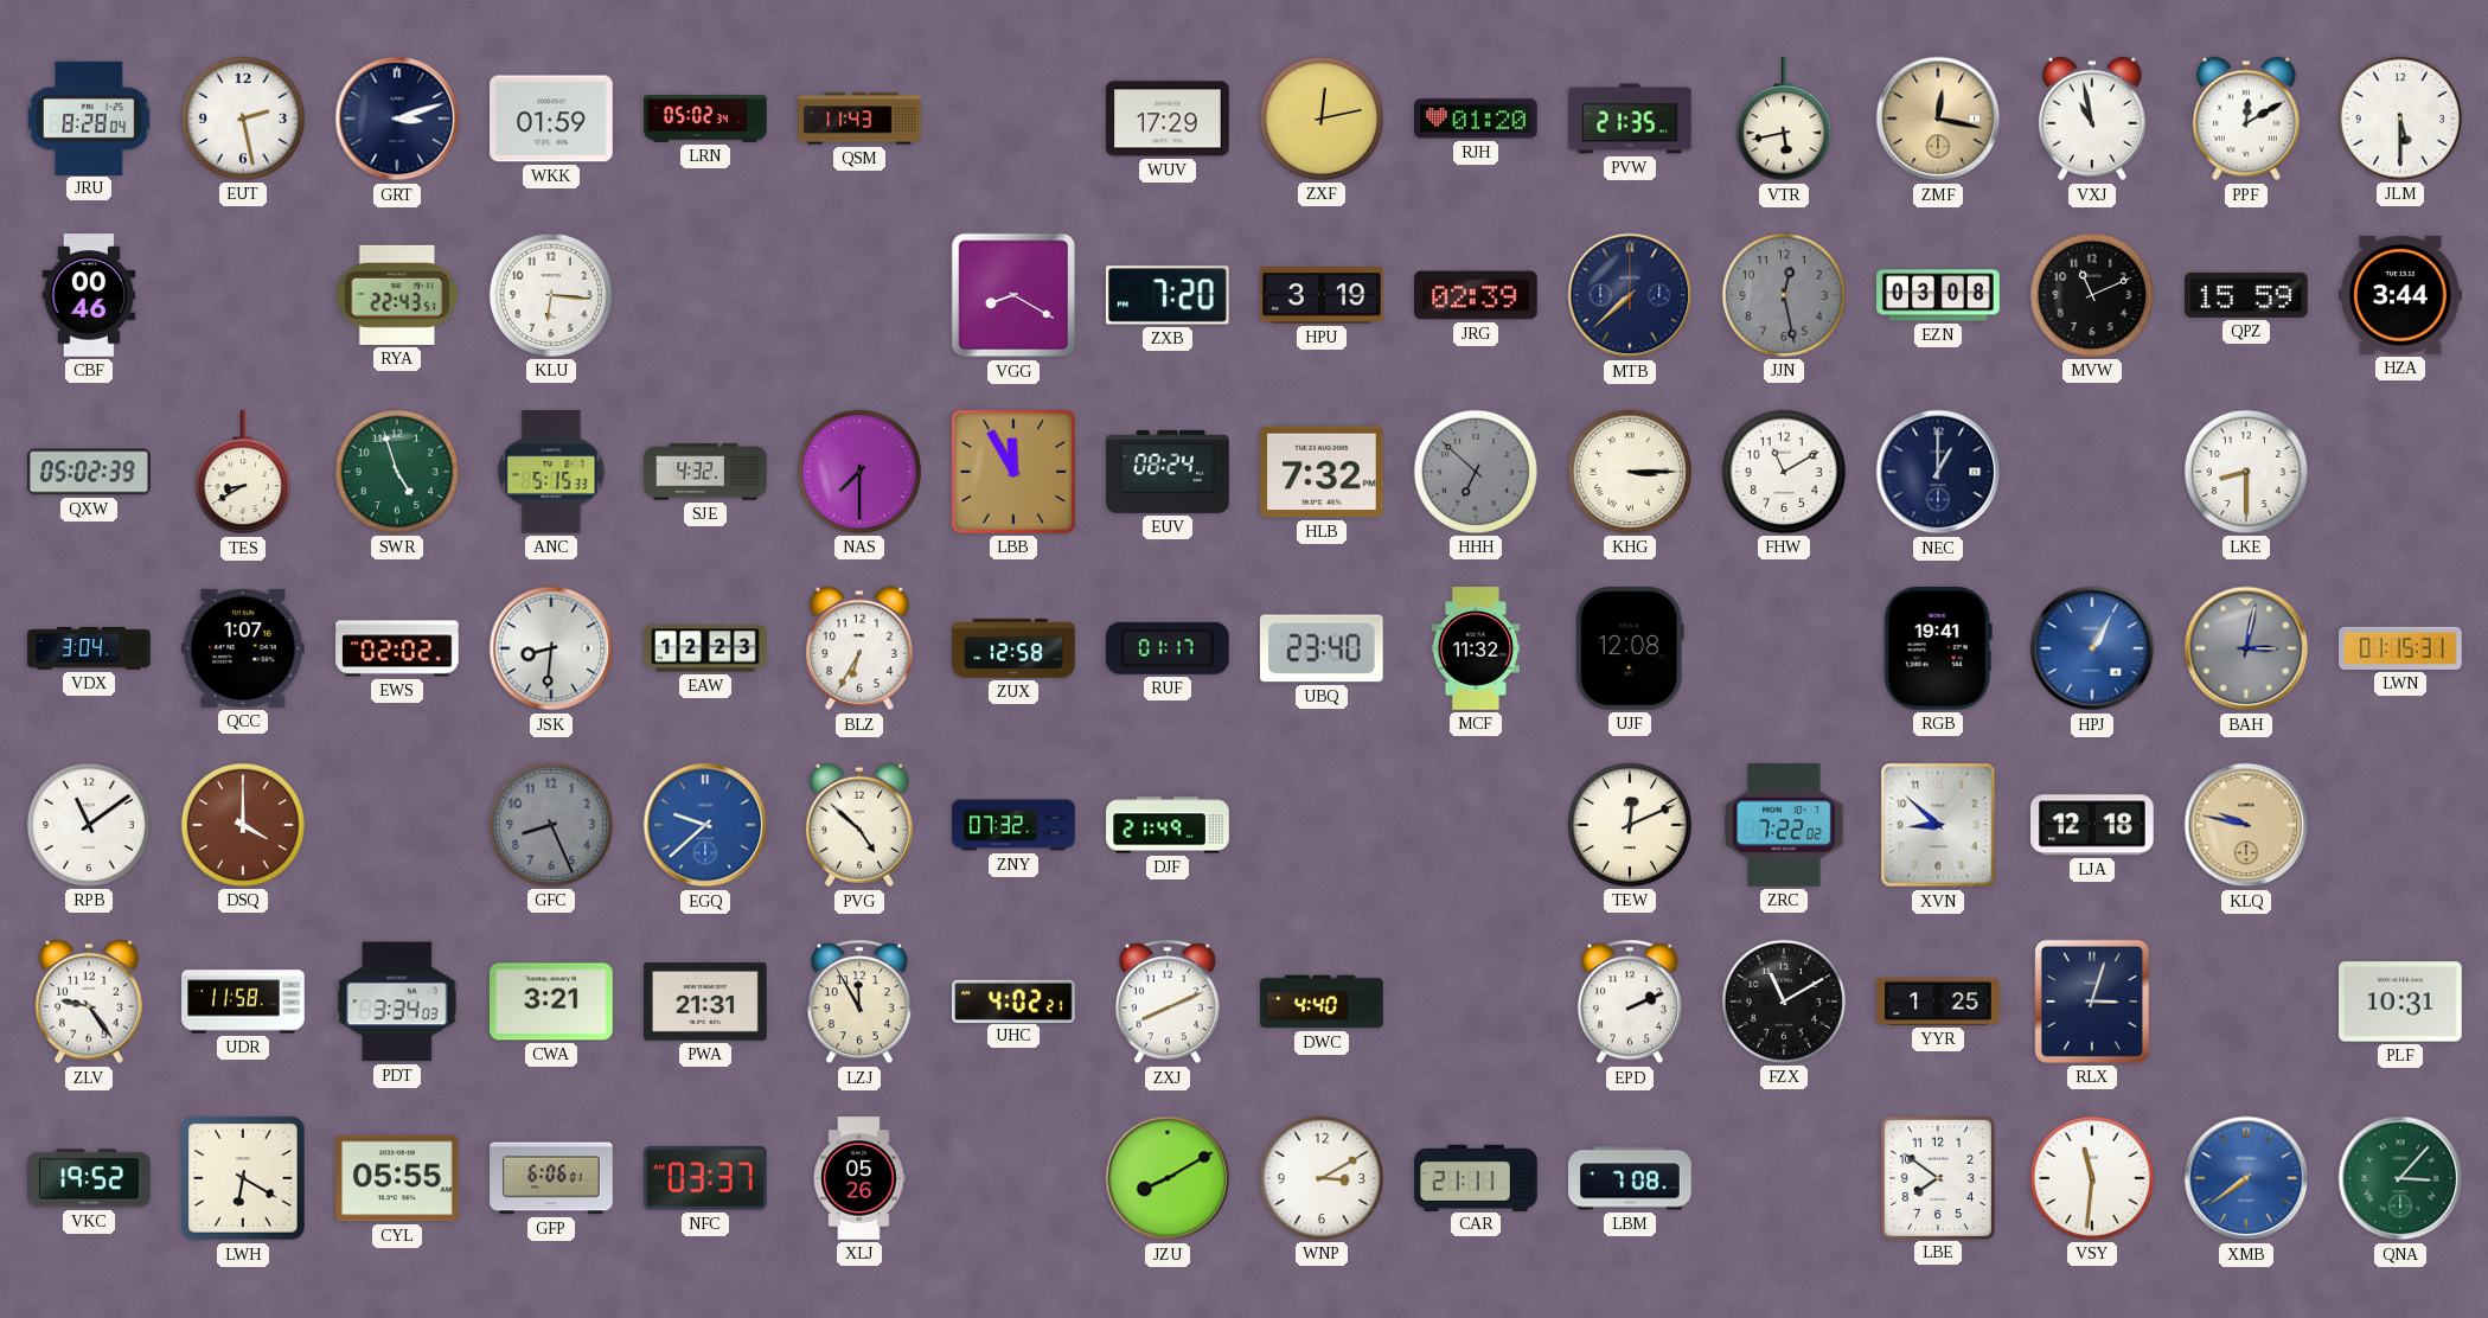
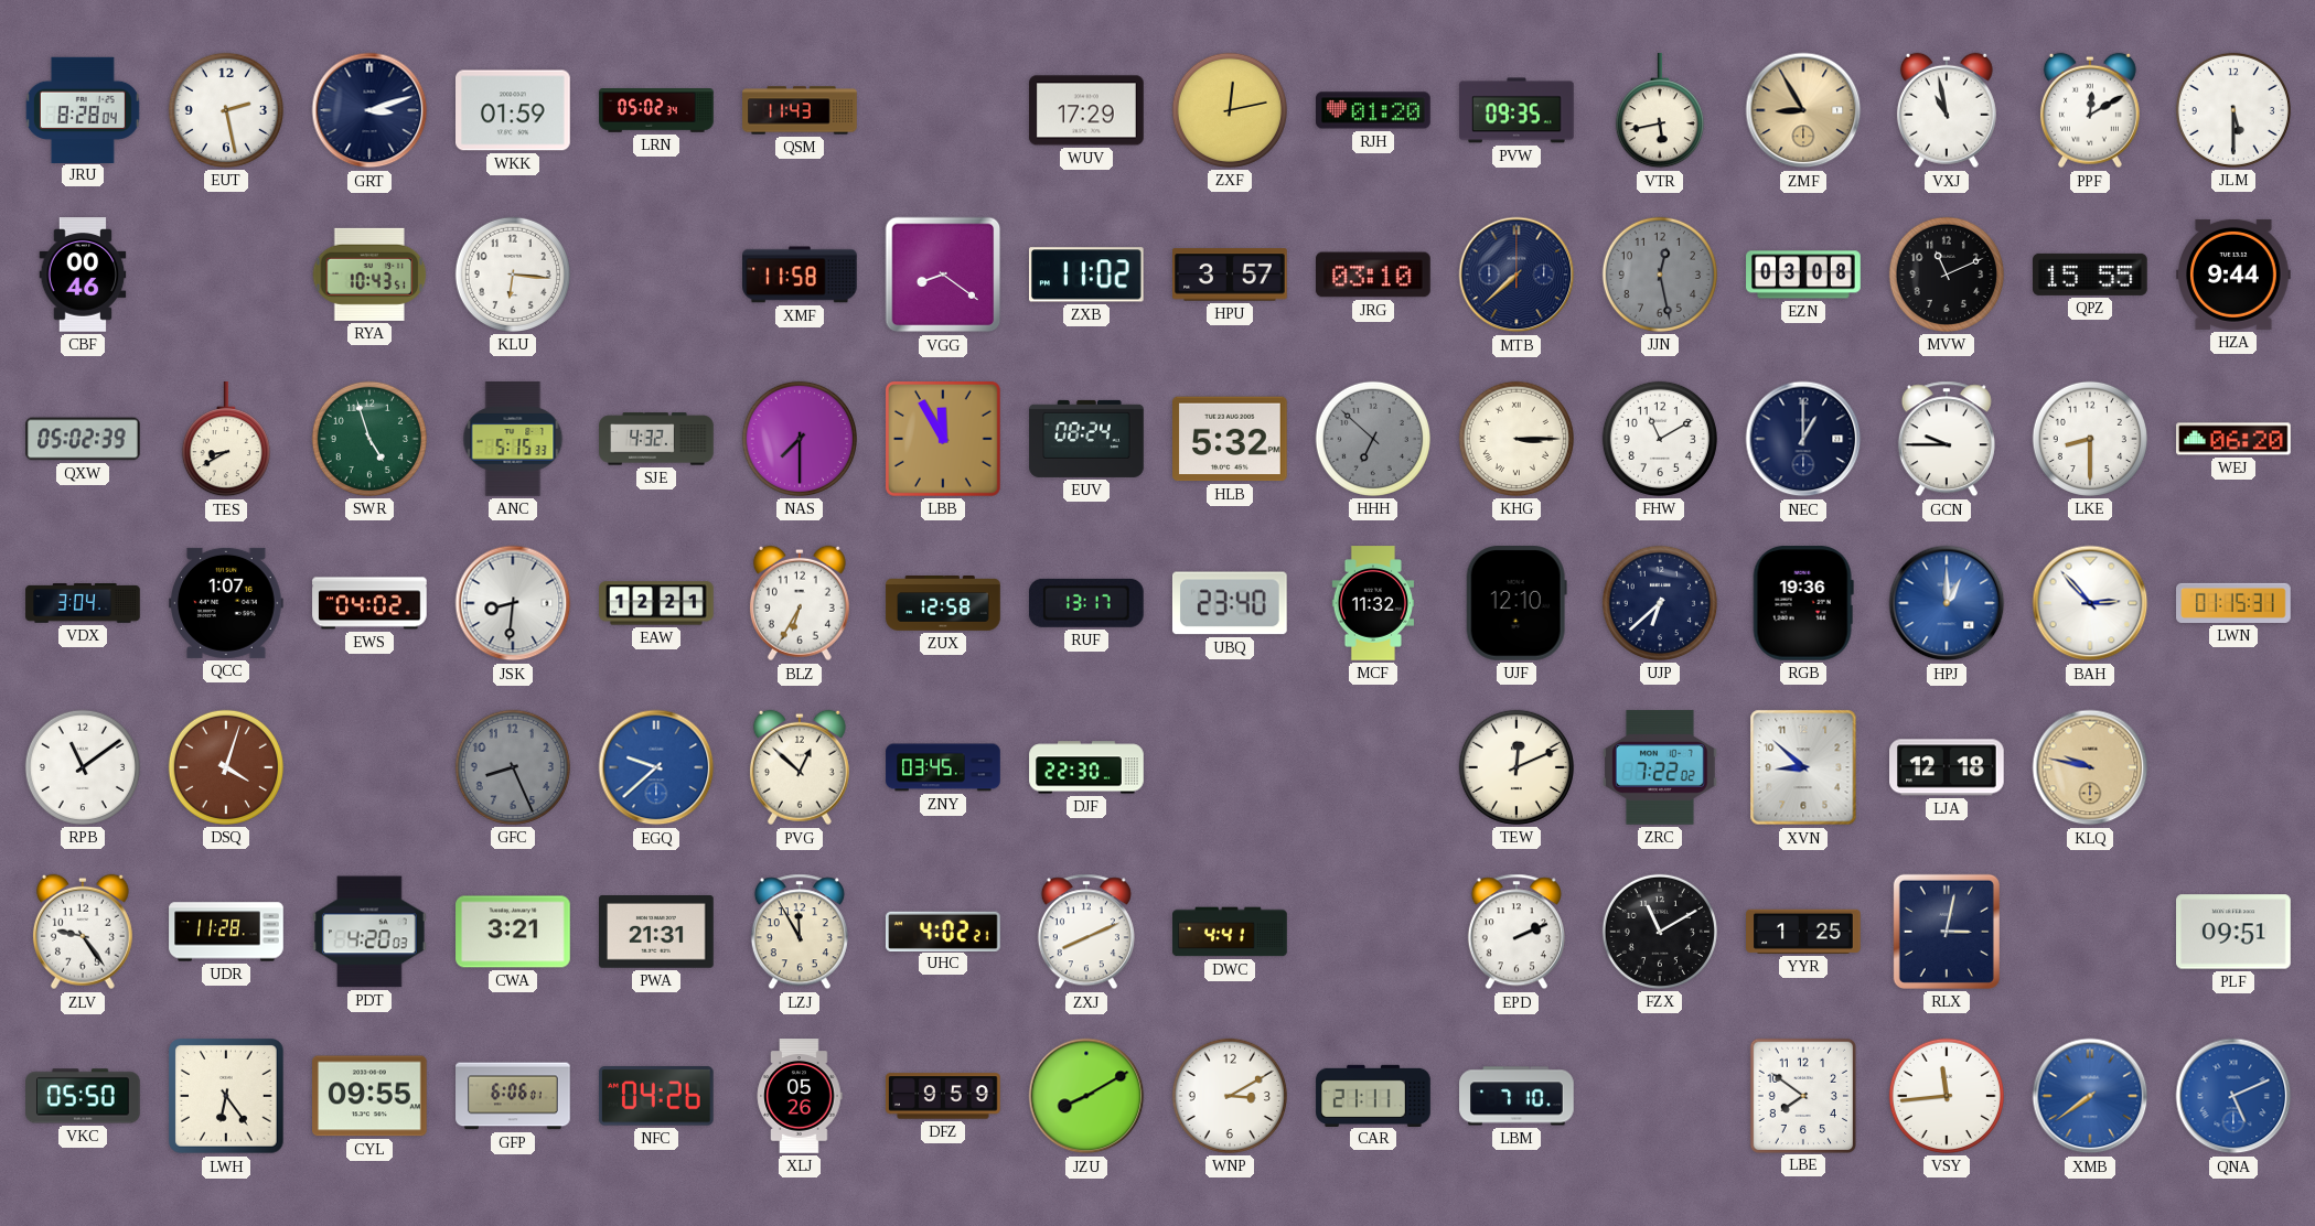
PVW: 21:35 -> 09:35 (1516, 110)
ZMF: 12:17 -> 8:55 (1803, 110)
RYA: 22:43 -> 10:43 (369, 275)
XMF: none -> 11:58 (800, 275)
VGG: 8:20 -> 8:21 (943, 275)
ZXB: 7:20 -> 11:02 (1086, 275)
HPU: 3:19 -> 3:57 (1230, 275)
JRG: 02:39 -> 03:10 (1373, 275)
QPZ: 15:59 -> 15:55 (2091, 275)
HZA: 3:44 -> 9:44 (2233, 275)
HLB: 7:32 -> 5:32 (1231, 439)
GCN: none -> 9:45 (1947, 439)
WEJ: none -> 06:20 (2233, 439)
EWS: 02:02 -> 04:02 (369, 603)
EAW: 12:23 -> 12:21 (656, 603)
RUF: 01:17 -> 13:17 (1086, 603)
UJF: 12:08 -> 12:10 (1516, 604)
UJP: none -> 6:38 (1660, 603)
RGB: 19:41 -> 19:36 (1803, 604)
HPJ: 1:05 -> 1:00 (1947, 603)
BAH: 3:02 -> 2:53 (2090, 603)
BAH dial: grey -> white (2090, 603)
DSQ: 4:00 -> 4:03 (226, 767)
PVG: 4:52 -> 12:52 (800, 767)
ZNY: 07:32 -> 03:45 (943, 767)
DJF: 21:49 -> 22:30 (1086, 767)
UDR: 11:58 -> 11:28 (226, 932)
PDT: 3:34 -> 4:20 (371, 932)
DWC: 4:40 -> 4:41 (1230, 932)
RLX: 3:03 -> 3:02 (1947, 932)
PLF: 10:31 -> 09:51 (2233, 932)
VKC: 19:52 -> 05:50 (84, 1096)
LWH: 6:20 -> 6:24 (226, 1096)
CYL: 05:55 -> 09:55 (371, 1096)
NFC: 03:37 -> 04:26 (656, 1096)
DFZ: none -> 9:59 (943, 1096)
LBM: 7:08 -> 7:10 (1516, 1096)
VSY: 11:31 -> 11:44 (1947, 1096)
QNA: 3:07 -> 5:11 (2233, 1096)
QNA dial: green -> blue (2233, 1096)
